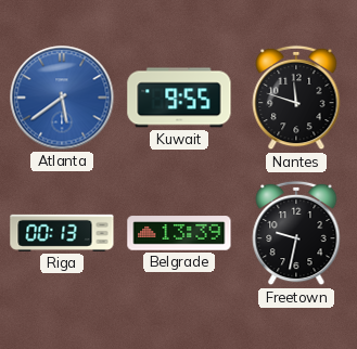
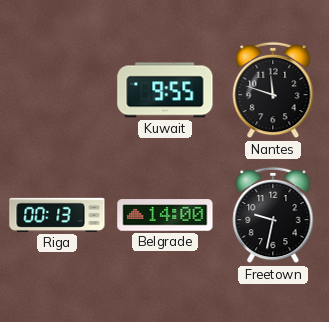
Atlanta: 5:39 -> none (62, 98)
Belgrade: 13:39 -> 14:00 (165, 215)
